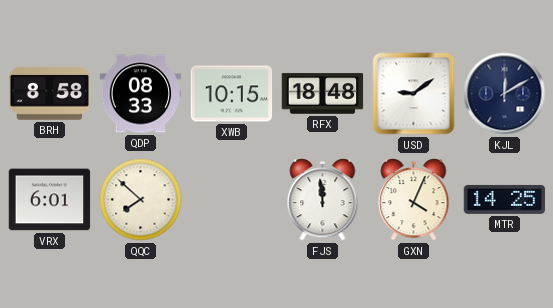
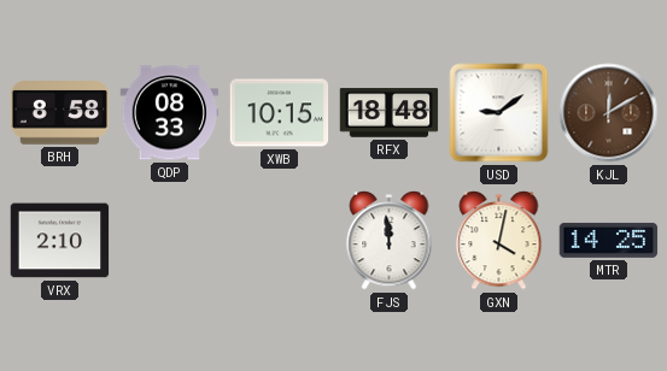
KJL dial: navy -> brown (609, 113)
VRX: 6:01 -> 2:10 (60, 241)
QQC: 7:52 -> none (141, 200)
GXN: 4:04 -> 4:02 (499, 241)
